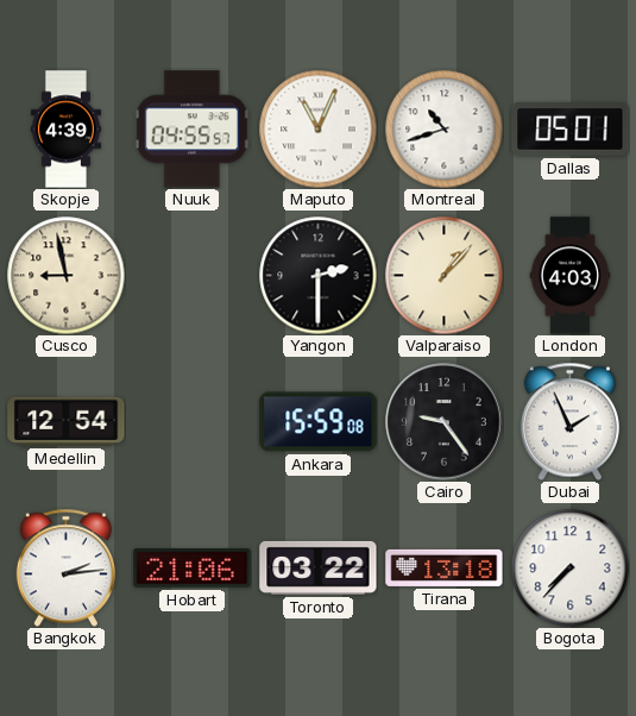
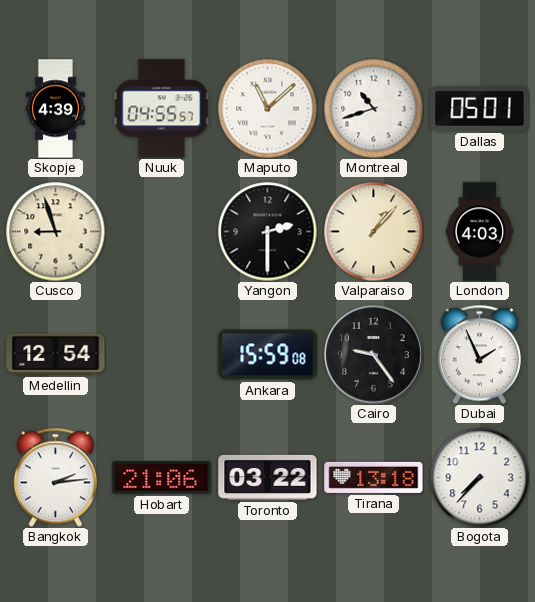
Maputo: 11:04 -> 11:08 (268, 109)
Cusco: 8:58 -> 8:57 (56, 232)
